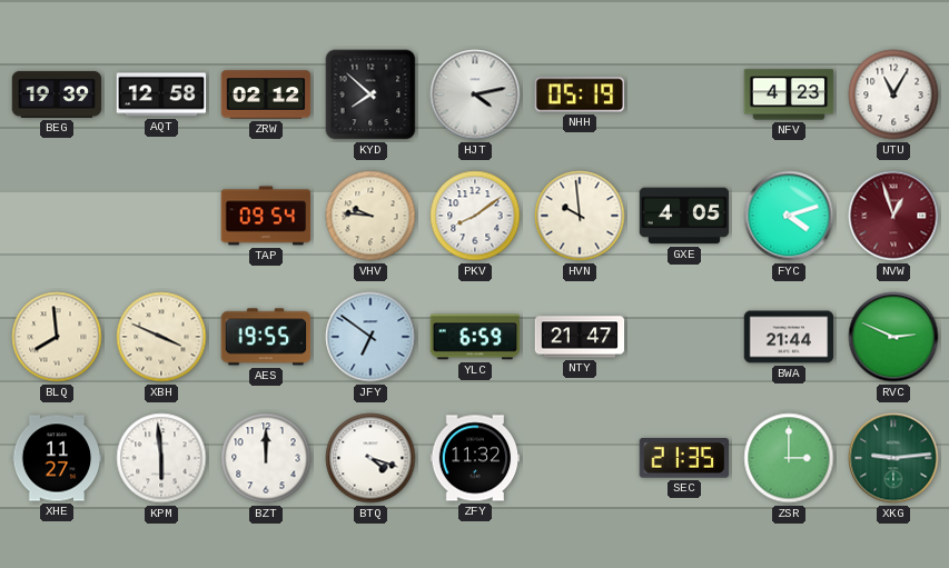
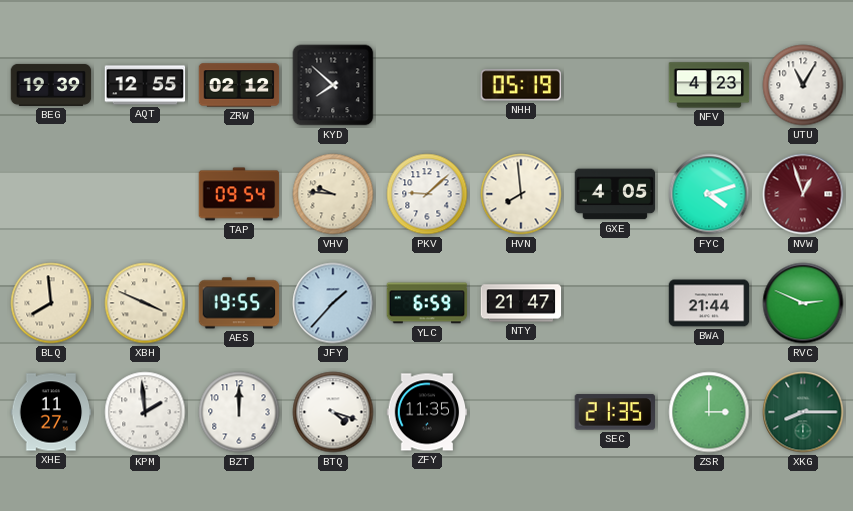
AQT: 12:58 -> 12:55 (145, 85)
HJT: 4:13 -> none (475, 94)
PKV: 8:09 -> 9:08 (427, 194)
HVN: 9:59 -> 7:59 (521, 194)
JFY: 6:51 -> 1:37 (333, 303)
KPM: 5:59 -> 1:59 (145, 412)
ZFY: 11:32 -> 11:35 (427, 412)
XKG: 9:14 -> 8:15 (803, 412)
